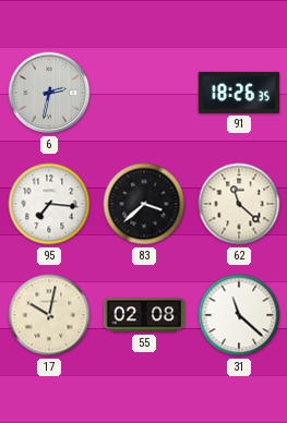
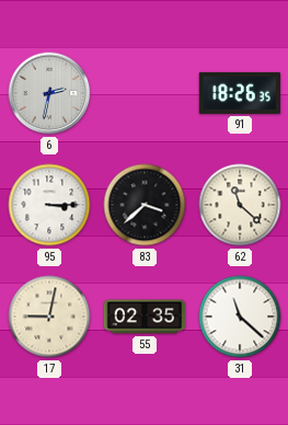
95: 7:16 -> 3:15 (49, 205)
17: 10:02 -> 9:02 (49, 317)
55: 02:08 -> 02:35 (145, 317)
